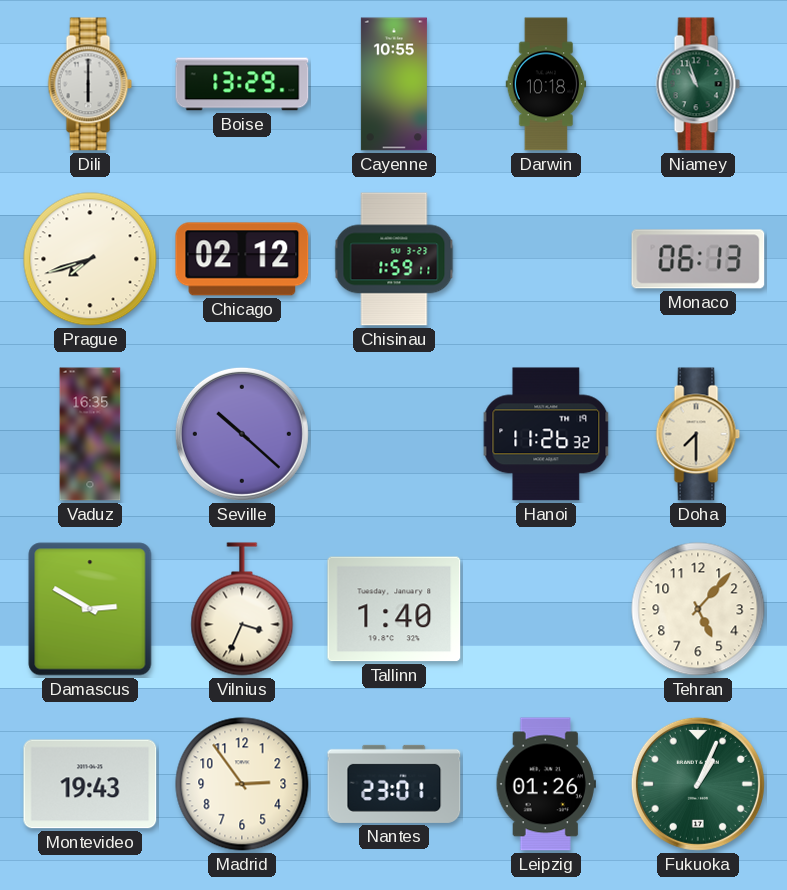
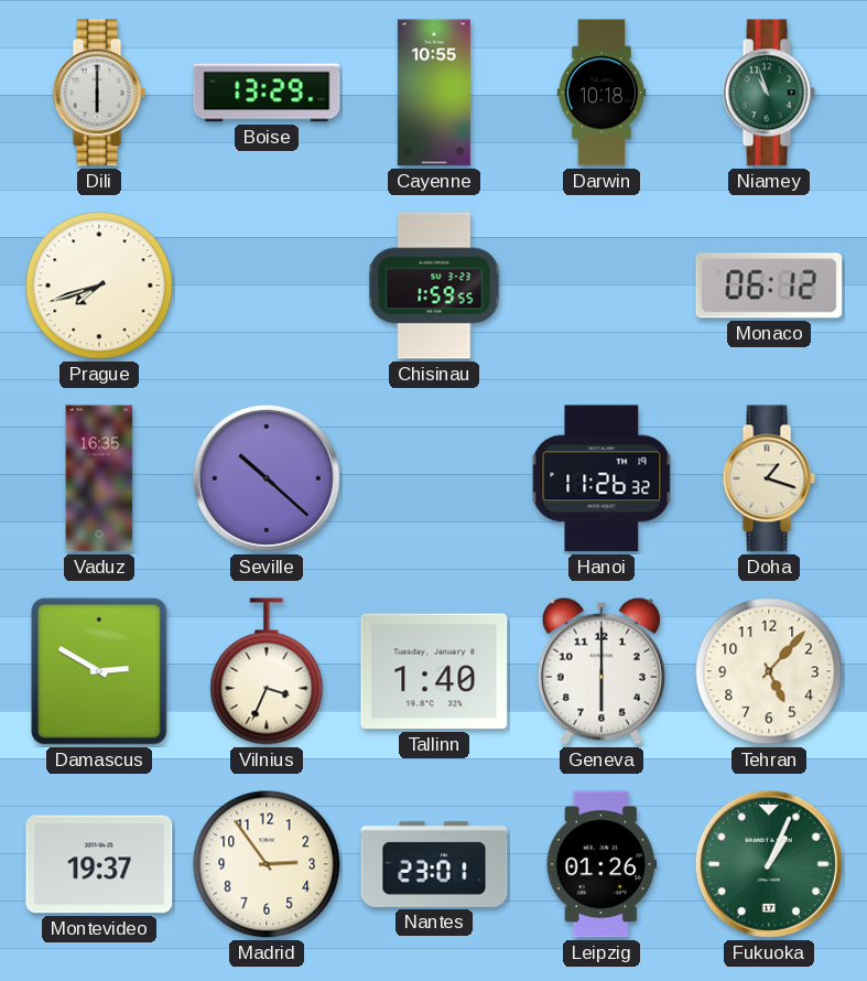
Chicago: 02:12 -> none (242, 259)
Chisinau: 1:59:11 -> 1:59:55 (434, 285)
Monaco: 06:13 -> 06:12 (769, 285)
Doha: 7:30 -> 1:18 (769, 478)
Geneva: none -> 6:00 (602, 671)
Montevideo: 19:43 -> 19:37 (99, 864)
